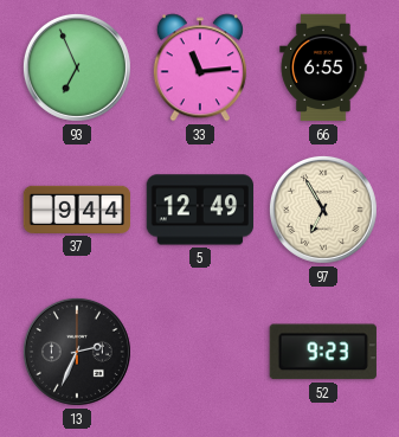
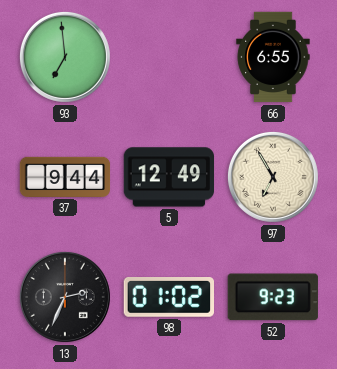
93: 6:56 -> 6:59 (65, 57)
33: 11:14 -> none (200, 68)
98: none -> 01:02 (168, 298)
